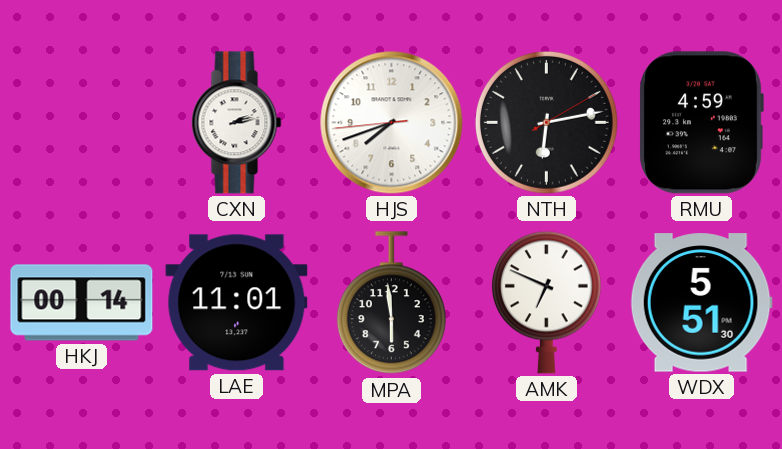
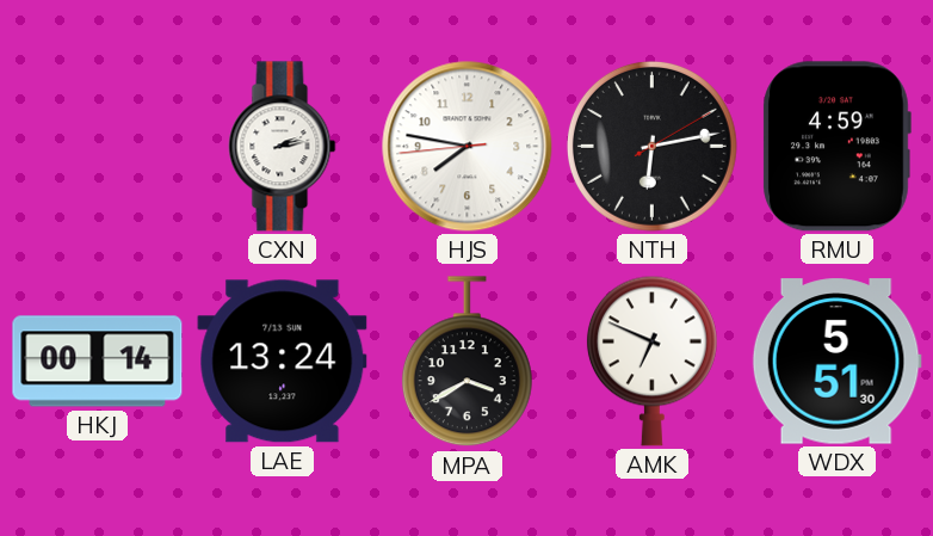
HJS: 7:41 -> 7:46 (468, 147)
LAE: 11:01 -> 13:24 (283, 362)
MPA: 5:59 -> 3:40 (466, 362)
